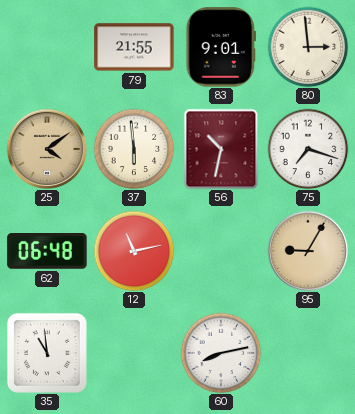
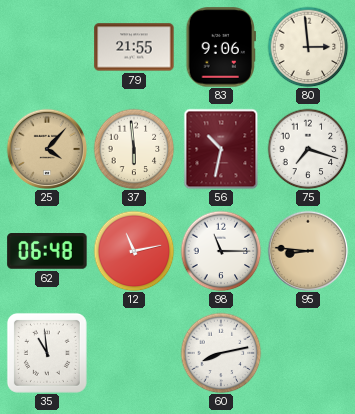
83: 9:01 -> 9:06 (220, 47)
25: 4:09 -> 4:07 (47, 149)
98: none -> 11:15 (221, 251)
95: 9:05 -> 8:46 (308, 251)
